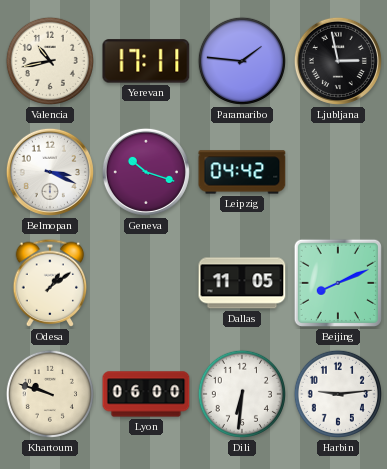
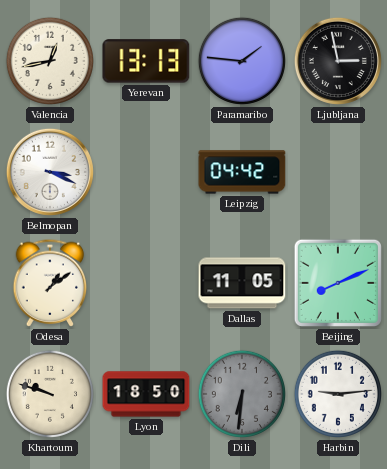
Valencia: 10:43 -> 12:43 (50, 61)
Yerevan: 17:11 -> 13:13 (146, 61)
Geneva: 10:18 -> none (146, 172)
Lyon: 06:00 -> 18:50 (146, 394)
Dili dial: white -> grey (242, 394)
